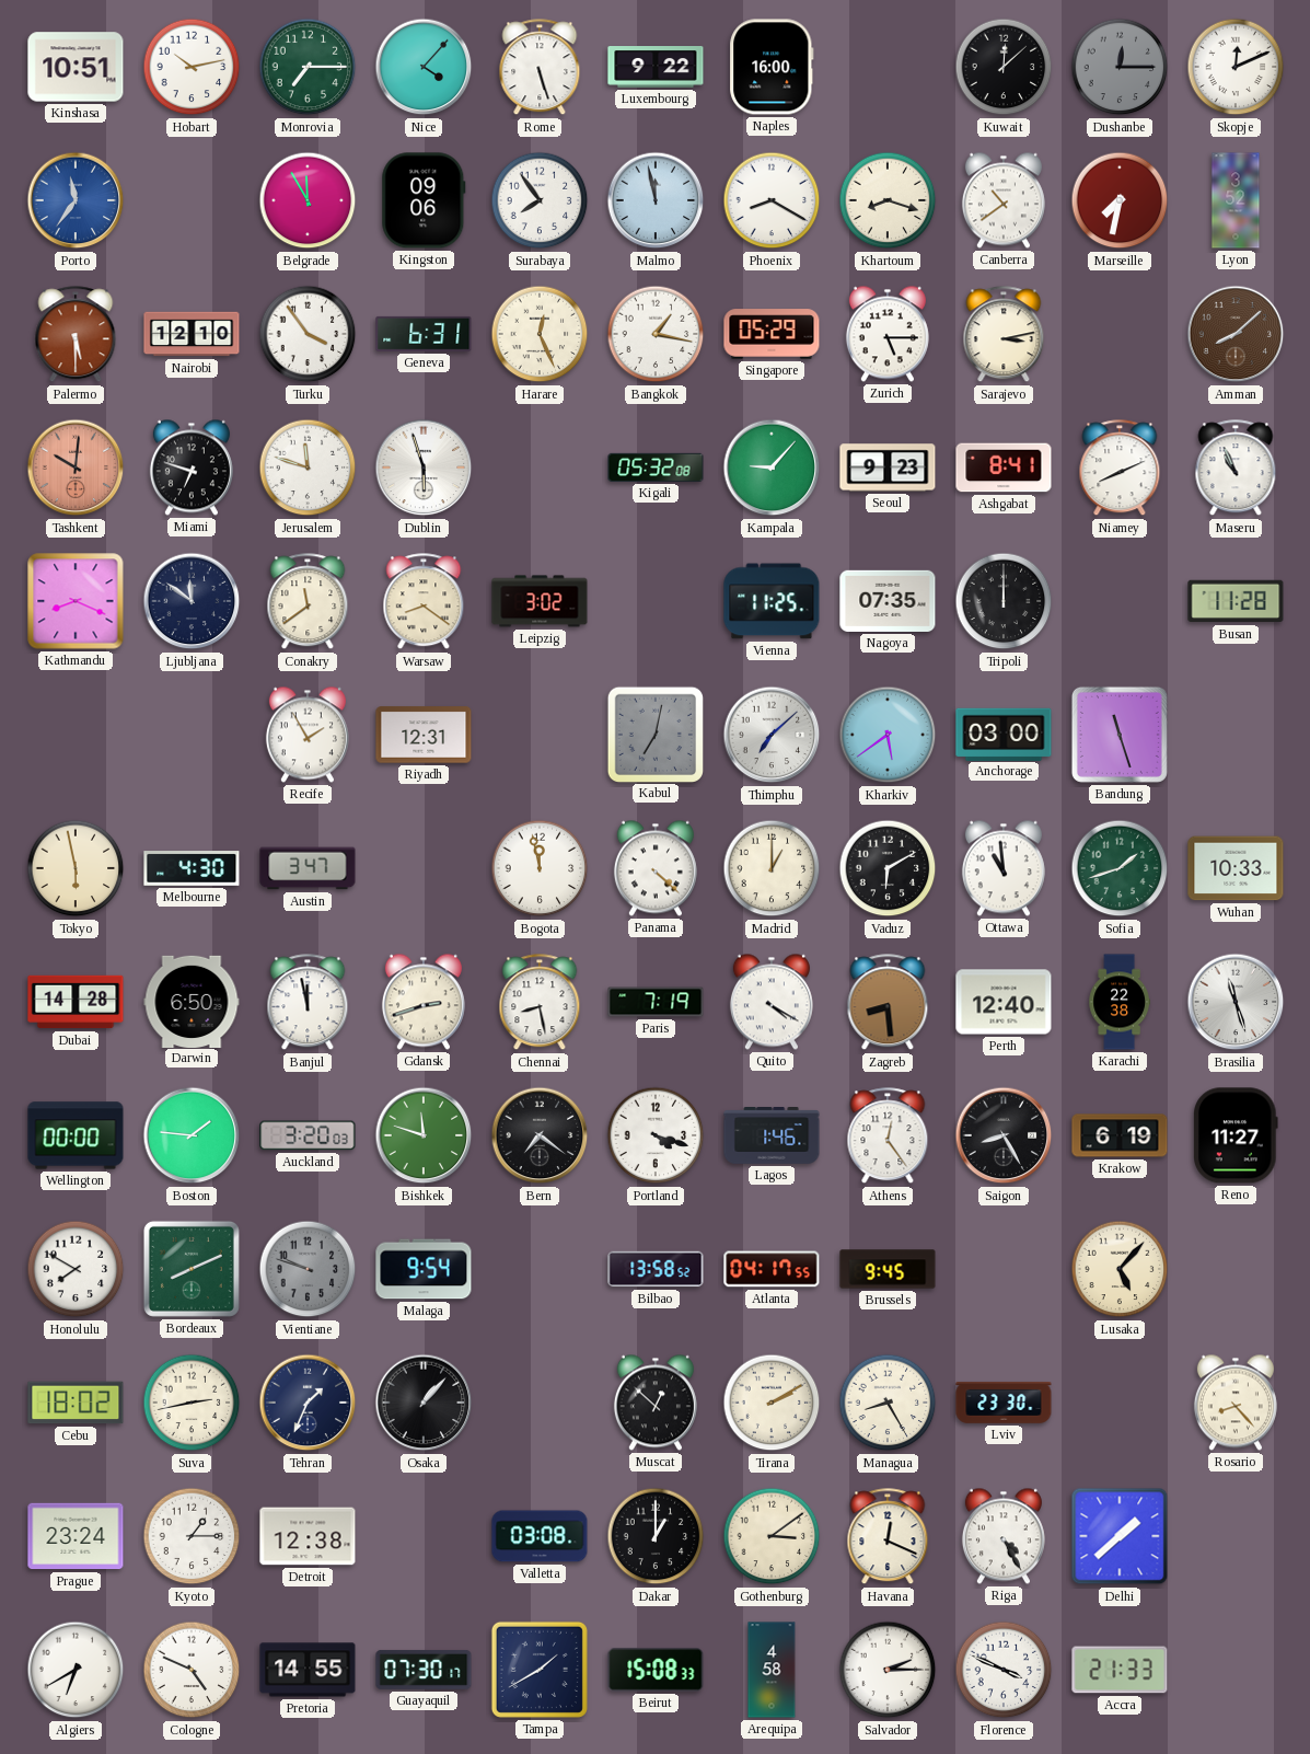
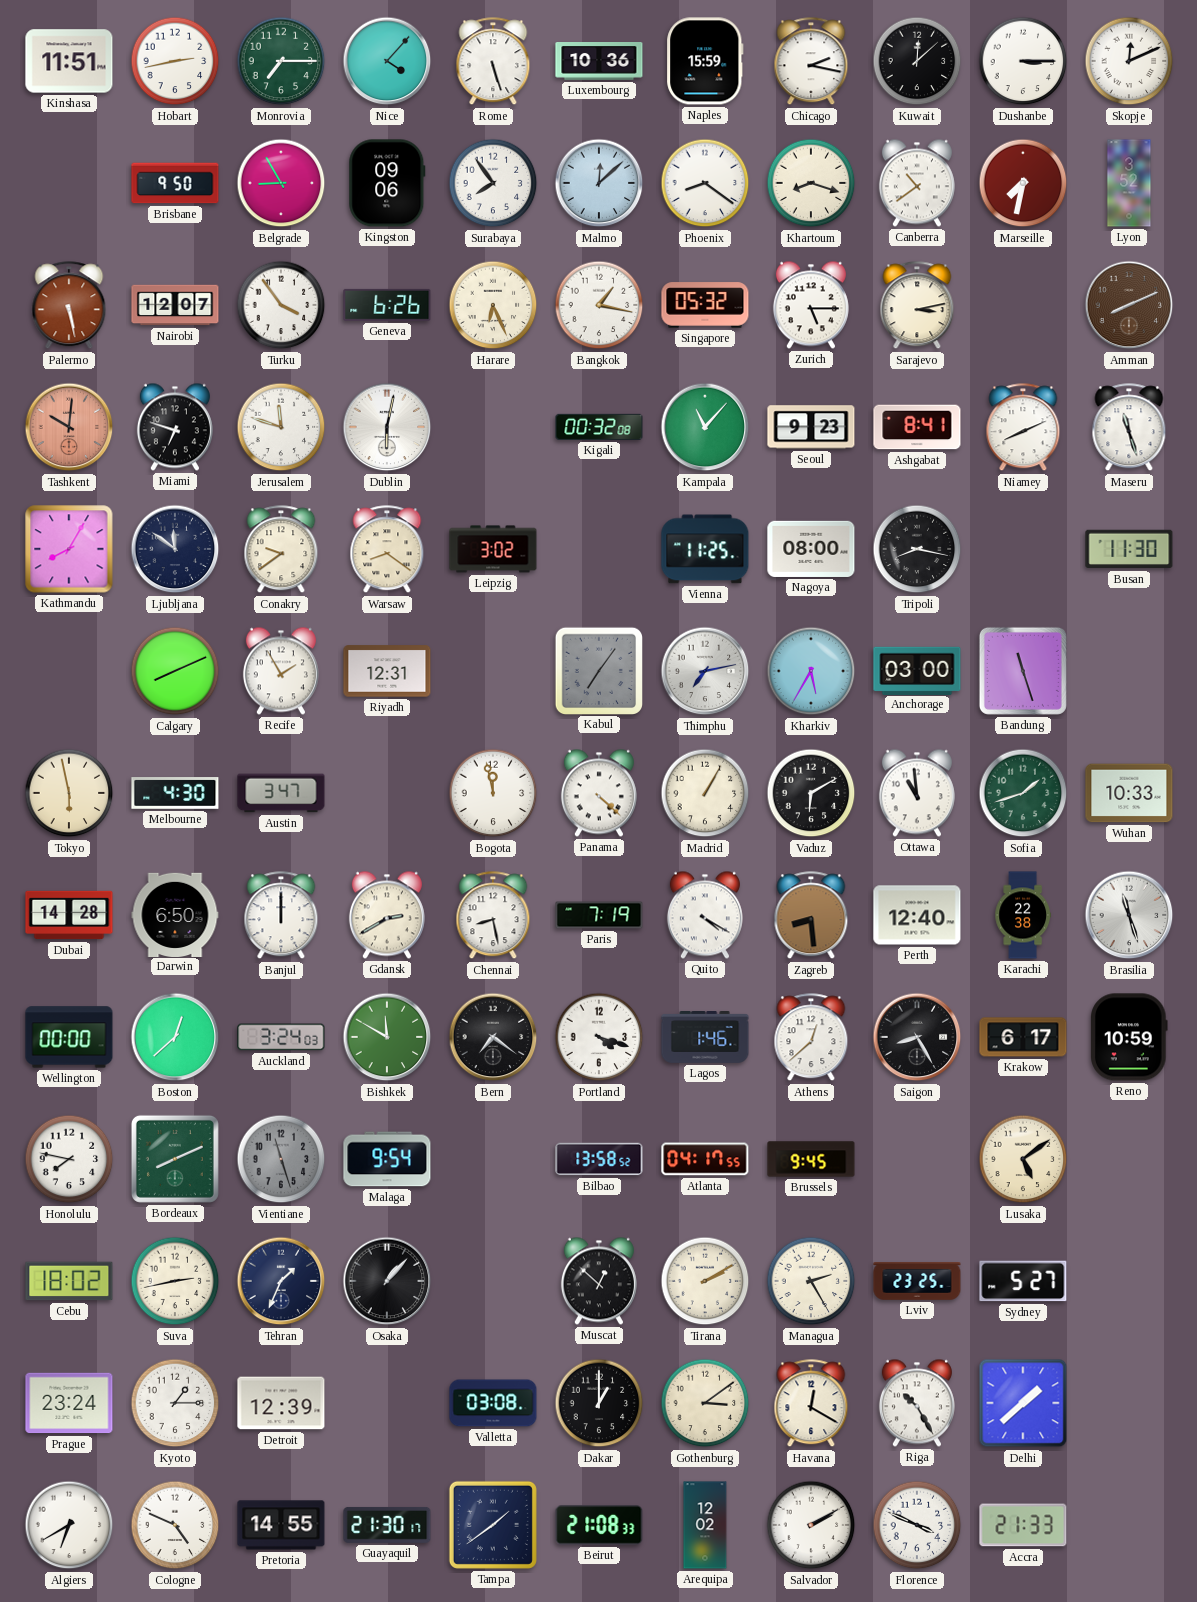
Kinshasa: 10:51 -> 11:51 (69, 61)
Hobart: 10:13 -> 2:43 (175, 61)
Luxembourg: 9:22 -> 10:36 (599, 61)
Naples: 16:00 -> 15:59 (705, 61)
Chicago: none -> 2:17 (811, 62)
Dushanbe: 12:15 -> 3:15 (1023, 61)
Dushanbe dial: grey -> white (1023, 61)
Porto: 11:36 -> none (76, 200)
Brisbane: none -> 9:50 (175, 183)
Belgrade: 11:55 -> 8:55 (281, 183)
Malmo: 11:58 -> 12:08 (599, 183)
Phoenix: 8:20 -> 8:21 (705, 183)
Palermo: 5:30 -> 5:28 (69, 306)
Nairobi: 12:10 -> 12:07 (175, 305)
Geneva: 6:31 -> 6:26 (387, 305)
Harare: 12:26 -> 6:26 (493, 305)
Singapore: 05:29 -> 05:32 (705, 305)
Amman: 8:08 -> 8:11 (1129, 305)
Dublin: 5:57 -> 6:02 (387, 427)
Kigali: 05:32 -> 00:32 (599, 427)
Kampala: 9:07 -> 11:07 (705, 427)
Maseru: 10:56 -> 11:27 (1129, 428)
Kathmandu: 8:19 -> 8:05 (69, 549)
Conakry: 11:39 -> 9:39 (281, 550)
Nagoya: 07:35 -> 08:00 (811, 549)
Tripoli: 12:00 -> 8:17 (917, 549)
Busan: 11:28 -> 11:30 (1129, 549)
Calgary: none -> 8:11 (175, 671)
Kabul: 7:02 -> 7:06 (598, 670)
Thimphu: 7:08 -> 7:13 (705, 671)
Kharkiv: 5:39 -> 5:35 (811, 671)
Madrid: 1:00 -> 1:05 (705, 793)
Banjul: 11:58 -> 12:00 (281, 916)
Gdansk: 2:42 -> 2:40 (387, 915)
Boston: 1:46 -> 12:38 (175, 1037)
Auckland: 3:20 -> 3:24 (281, 1037)
Bishkek: 11:48 -> 11:50 (387, 1037)
Athens: 12:24 -> 12:38 (811, 1038)
Krakow: 6:19 -> 6:17 (1023, 1037)
Reno: 11:27 -> 10:59 (1130, 1037)
Honolulu: 7:50 -> 7:47 (69, 1159)
Vientiane: 9:48 -> 11:27 (281, 1159)
Lusaka: 5:07 -> 5:09 (1023, 1159)
Managua: 8:25 -> 2:25 (811, 1281)
Lviv: 23:30 -> 23:25 (917, 1282)
Sydney: none -> 5:27 (1023, 1281)
Rosario: 8:23 -> none (1236, 1403)
Detroit: 12:38 -> 12:39 (281, 1403)
Havana: 12:19 -> 12:20 (811, 1404)
Riga: 4:25 -> 10:25 (917, 1403)
Guayaquil: 07:30 -> 21:30 (387, 1525)
Tampa: 1:40 -> 1:39 (493, 1525)
Beirut: 15:08 -> 21:08 (599, 1525)
Arequipa: 4:58 -> 12:02 (705, 1525)
Salvador: 2:15 -> 2:10 (811, 1525)
